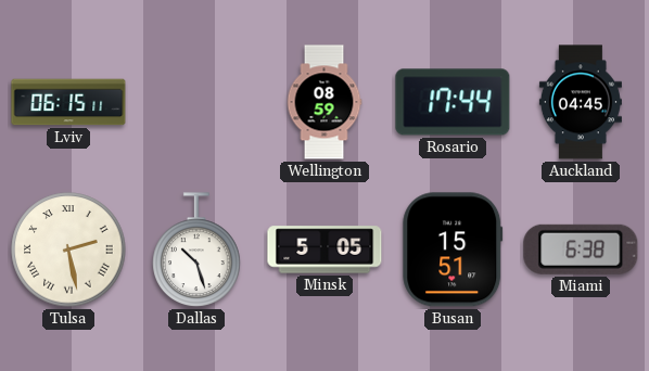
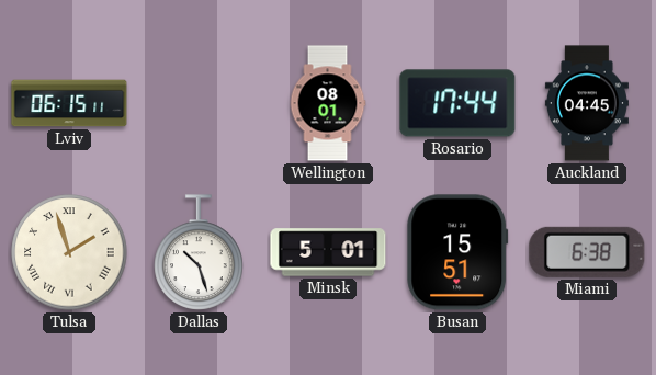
Wellington: 08:59 -> 08:01 (328, 103)
Tulsa: 2:28 -> 1:57 (69, 252)
Minsk: 5:05 -> 5:01 (328, 252)
